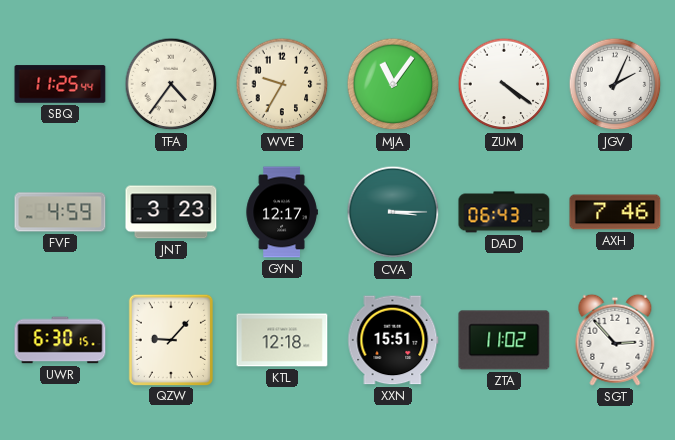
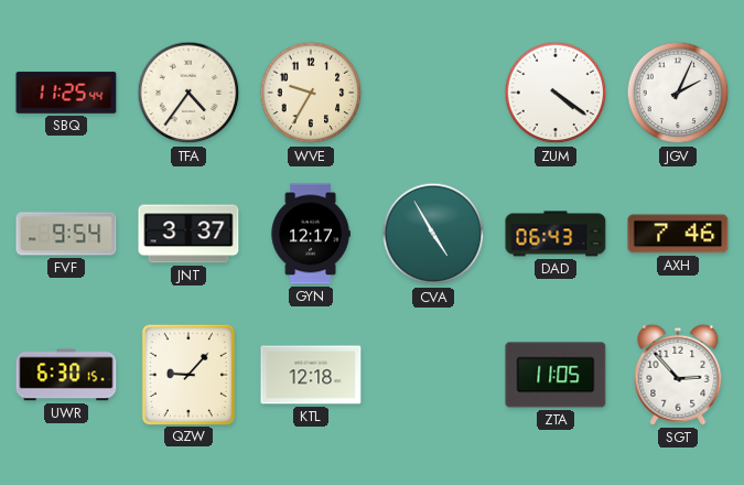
MJA: 11:06 -> none (393, 84)
FVF: 4:59 -> 9:54 (66, 234)
JNT: 3:23 -> 3:37 (188, 234)
CVA: 3:15 -> 4:55 (433, 234)
XXN: 15:51 -> none (393, 340)
ZTA: 11:02 -> 11:05 (556, 375)
